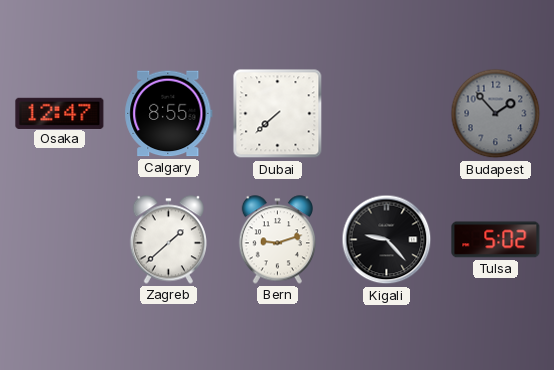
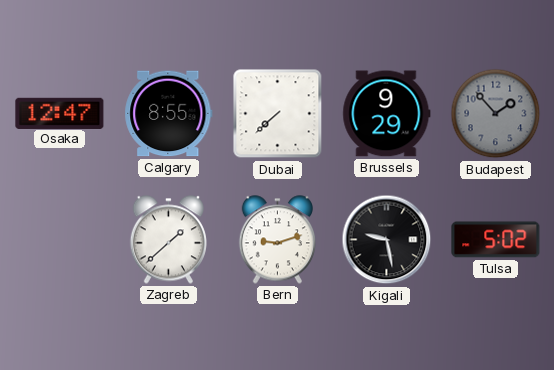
Brussels: none -> 9:29 (387, 114)
Kigali: 9:23 -> 9:28 (387, 240)
